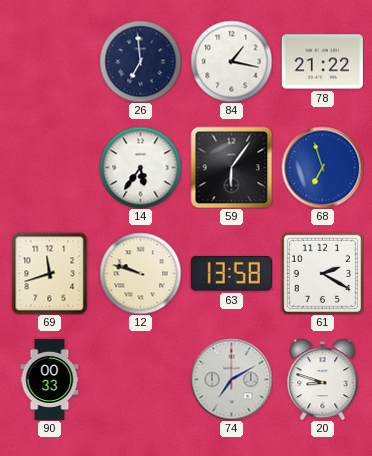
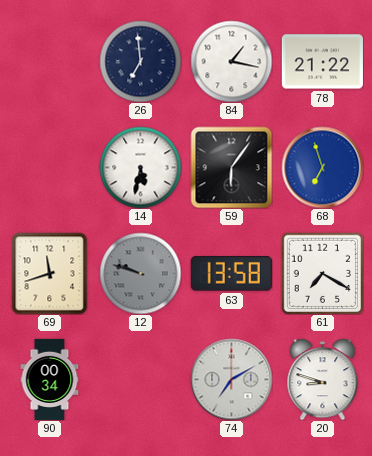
14: 5:36 -> 5:32 (140, 167)
12 dial: cream -> grey (140, 273)
61: 2:20 -> 7:20 (322, 273)
90: 00:33 -> 00:34 (50, 379)
